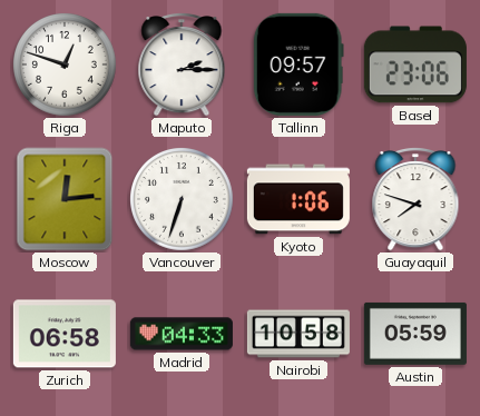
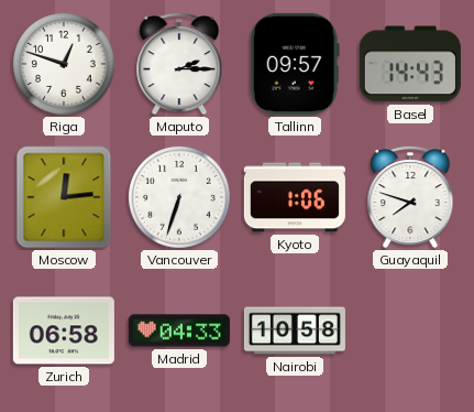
Basel: 23:06 -> 14:43 (410, 64)
Austin: 05:59 -> none (415, 334)
